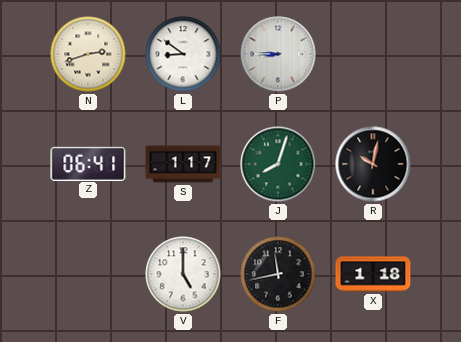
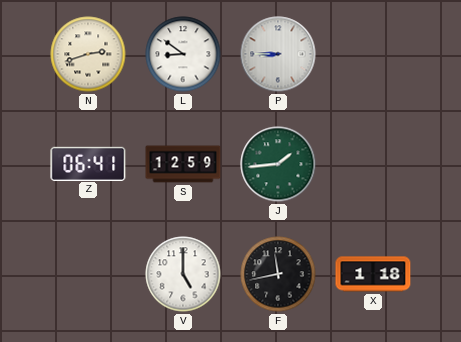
S: 1:17 -> 12:59 (183, 164)
J: 8:03 -> 1:44 (278, 164)
R: 10:02 -> none (373, 164)
